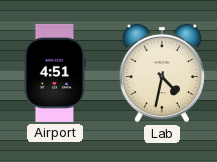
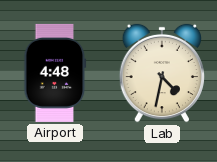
Airport: 4:51 -> 4:48 (55, 73)
